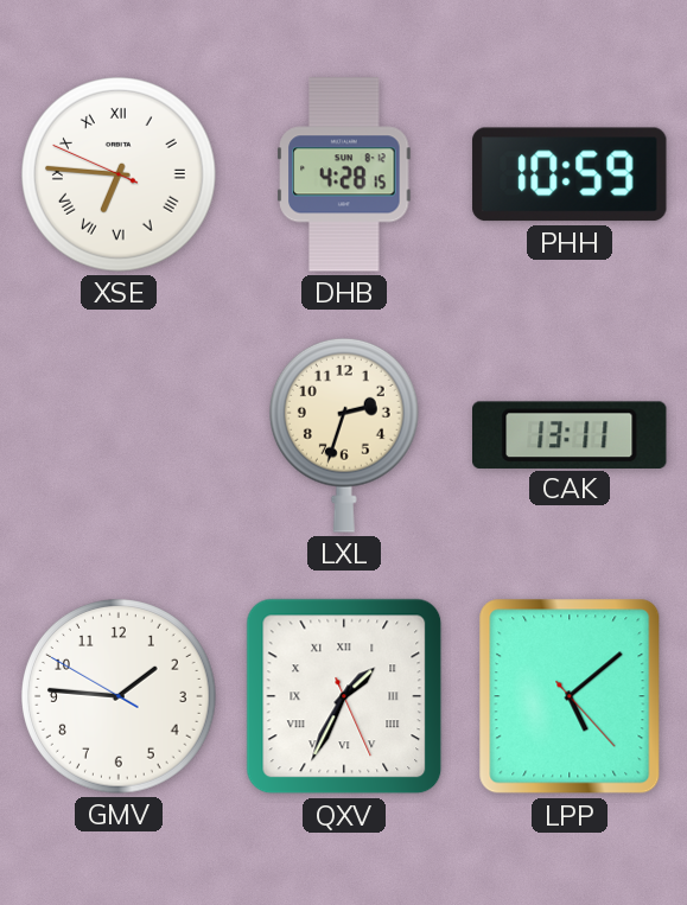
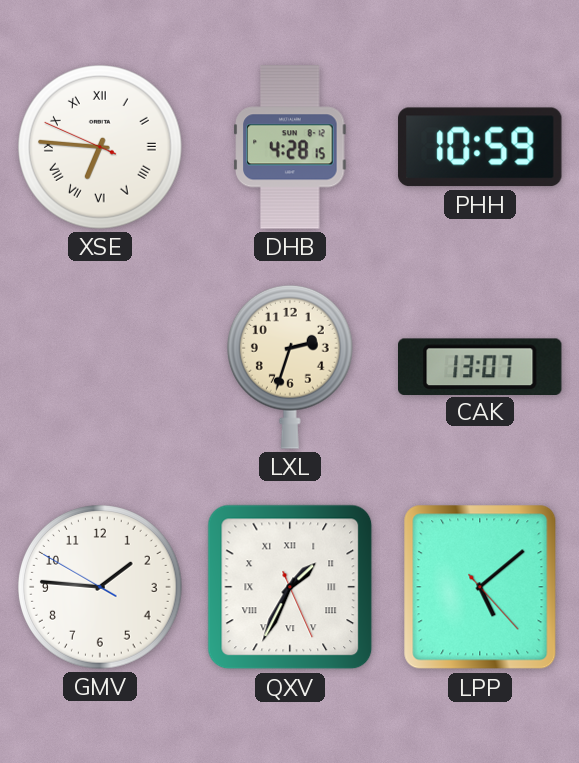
CAK: 13:11 -> 13:07 (480, 366)
